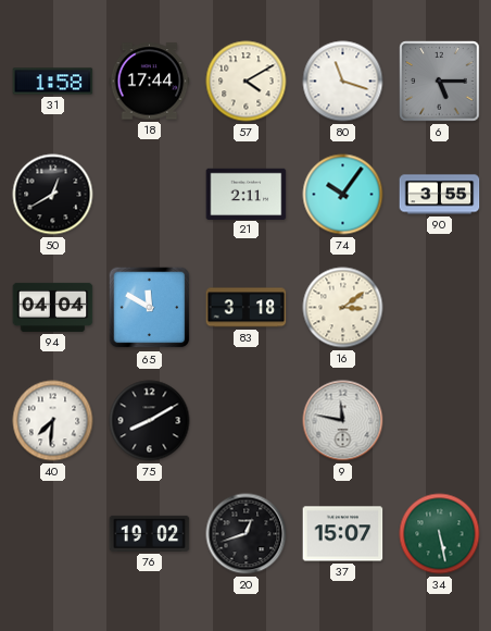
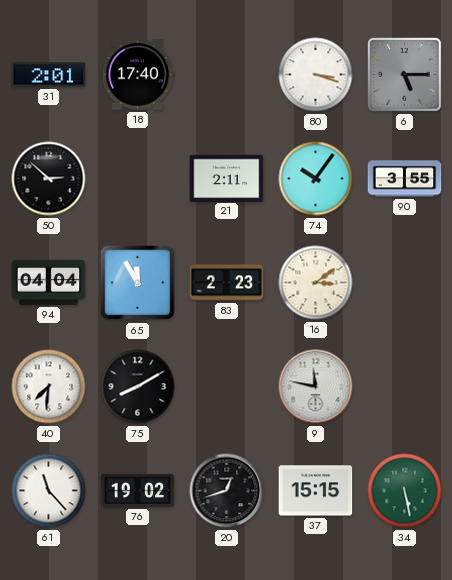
31: 1:58 -> 2:01 (49, 75)
18: 17:44 -> 17:40 (138, 75)
57: 4:10 -> none (247, 82)
80: 11:18 -> 3:18 (316, 75)
50: 12:40 -> 2:52 (49, 179)
65: 11:50 -> 11:55 (138, 283)
83: 3:18 -> 2:23 (227, 283)
61: none -> 11:23 (49, 491)
37: 15:07 -> 15:15 (316, 491)
